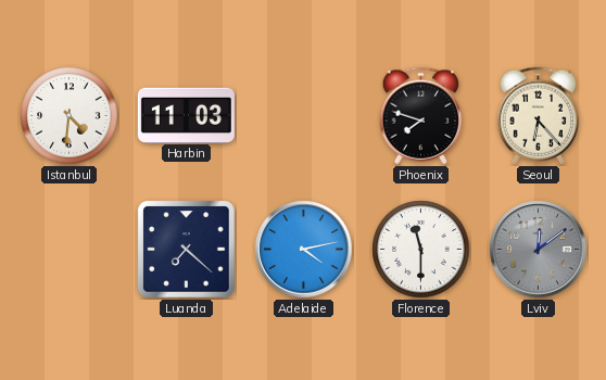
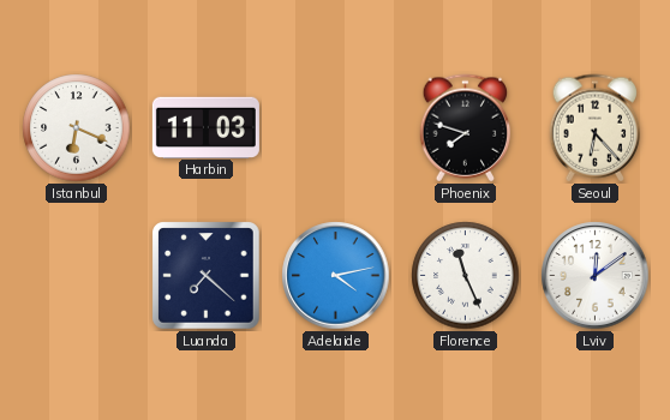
Istanbul: 4:31 -> 6:19 (77, 128)
Florence: 11:30 -> 11:26 (466, 276)
Lviv dial: grey -> white (596, 276)
